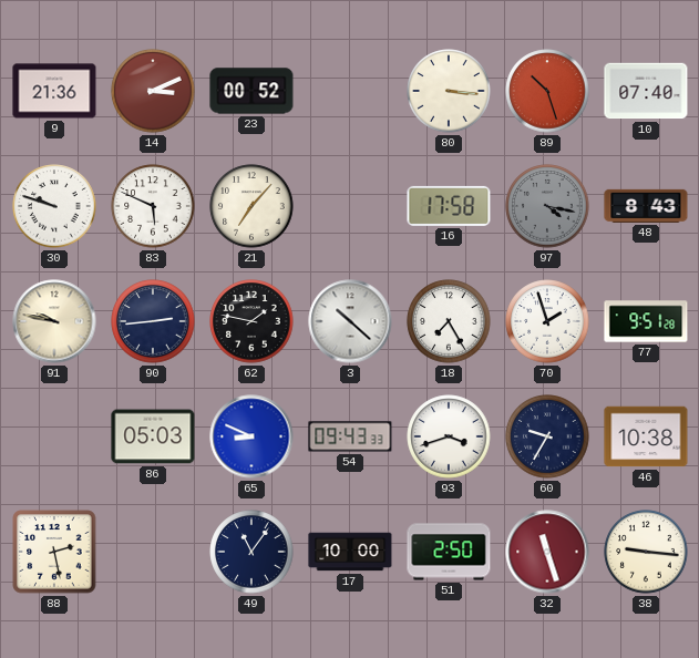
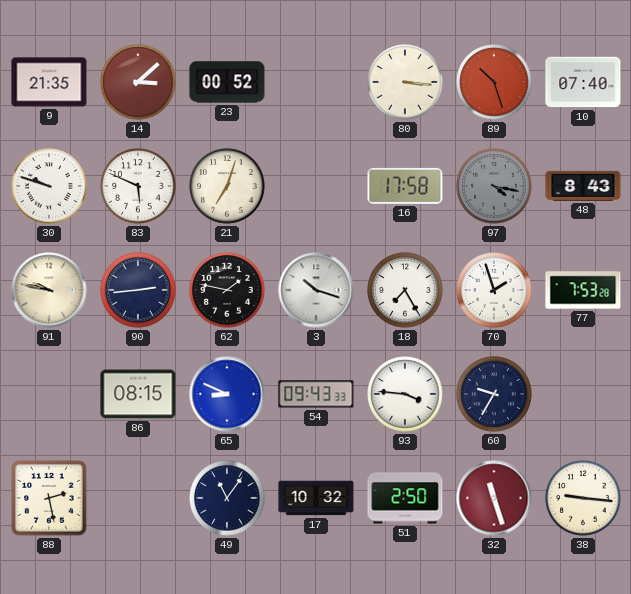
9: 21:36 -> 21:35 (49, 82)
14: 3:11 -> 3:08 (138, 82)
21: 7:07 -> 7:03 (227, 186)
3: 10:22 -> 10:18 (316, 290)
77: 9:51 -> 7:53 (583, 290)
86: 05:03 -> 08:15 (138, 394)
93: 3:42 -> 3:46 (405, 394)
46: 10:38 -> none (646, 436)
17: 10:00 -> 10:32 (316, 498)
